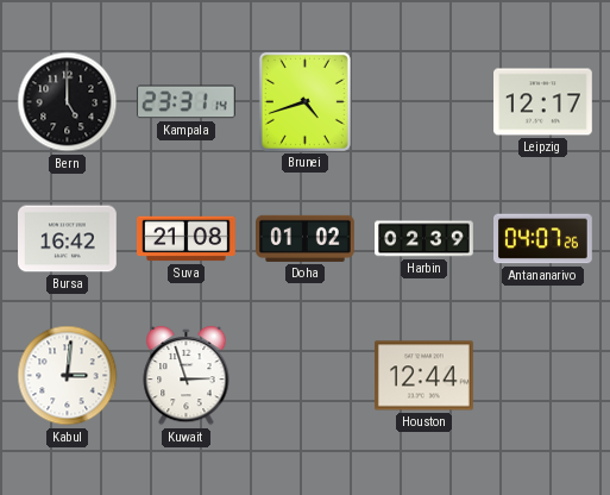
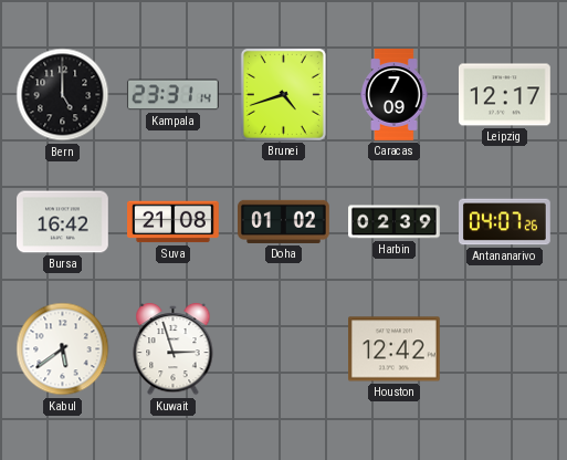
Caracas: none -> 7:09 (395, 95)
Kabul: 3:01 -> 5:39 (63, 349)
Houston: 12:44 -> 12:42 (395, 349)
